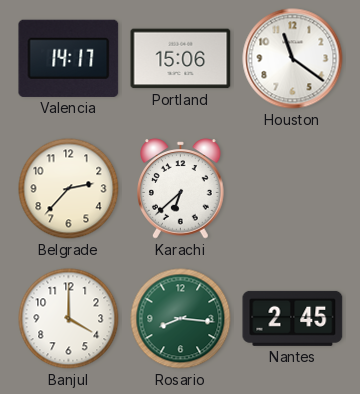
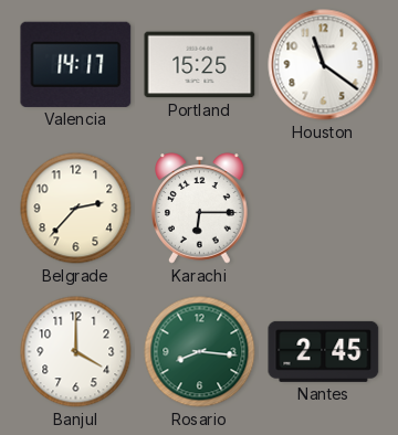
Portland: 15:06 -> 15:25 (200, 65)
Karachi: 6:38 -> 6:15 (200, 209)
